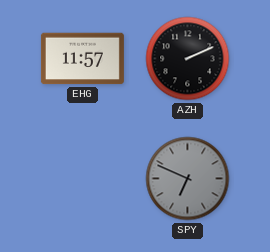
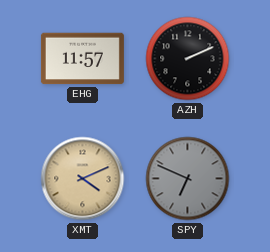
XMT: none -> 4:11 (83, 179)
